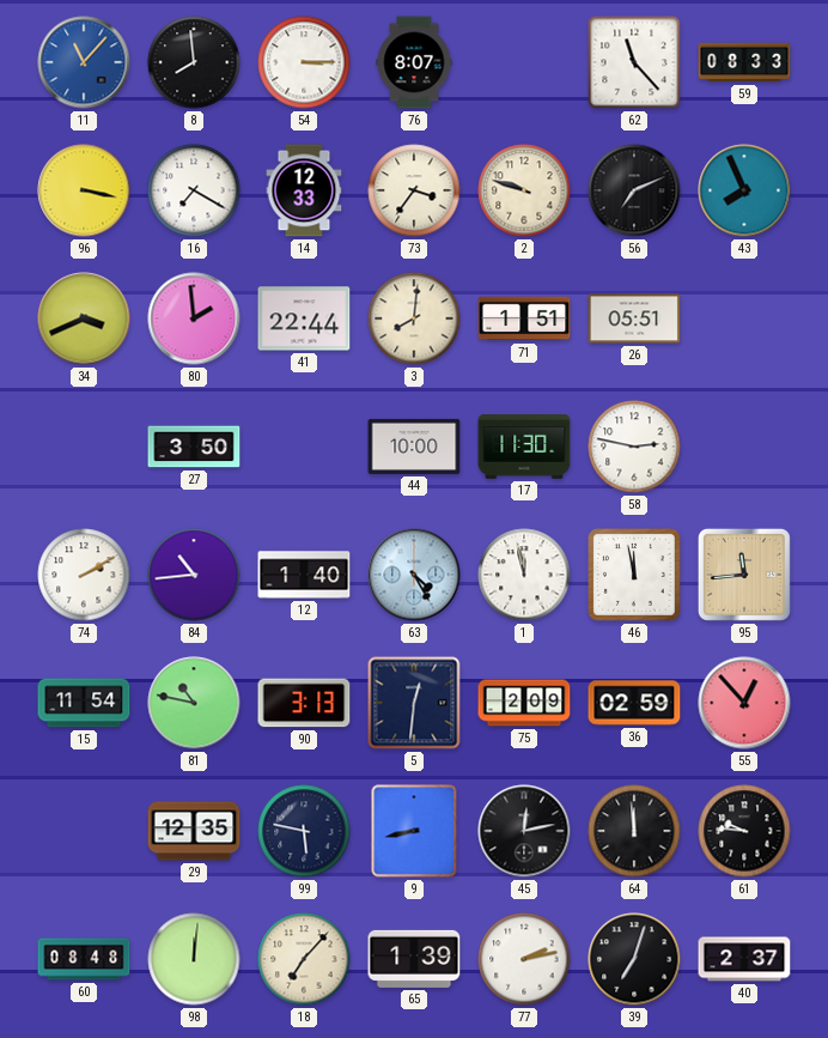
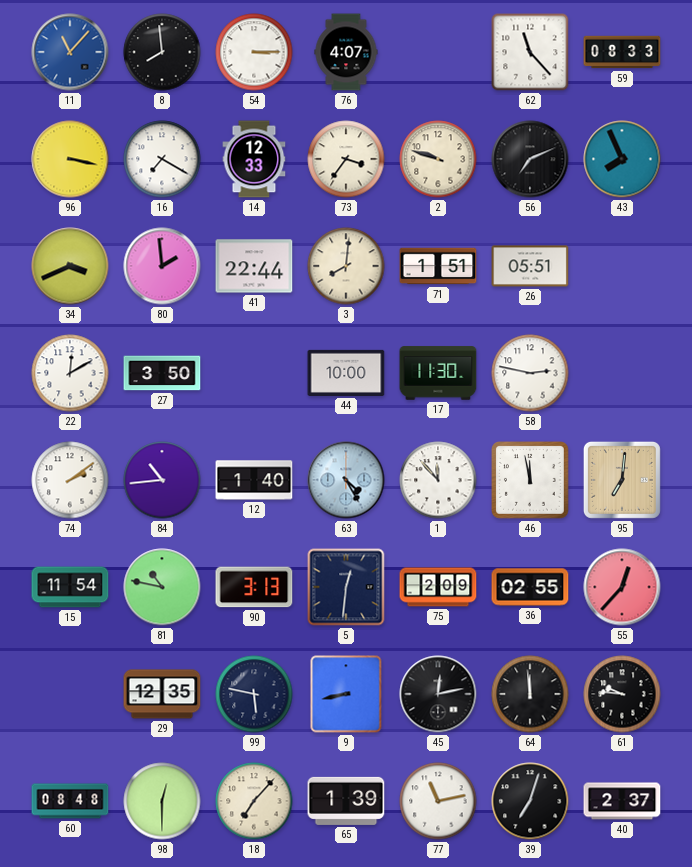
76: 8:07 -> 4:07 (346, 52)
22: none -> 12:10 (70, 373)
74: 2:10 -> 2:09 (70, 480)
1: 11:58 -> 11:53 (438, 480)
95: 11:44 -> 7:01 (622, 480)
36: 02:59 -> 02:55 (530, 587)
55: 12:53 -> 12:37 (622, 587)
98: 12:01 -> 12:30 (162, 801)
77: 2:13 -> 11:13 (438, 801)
